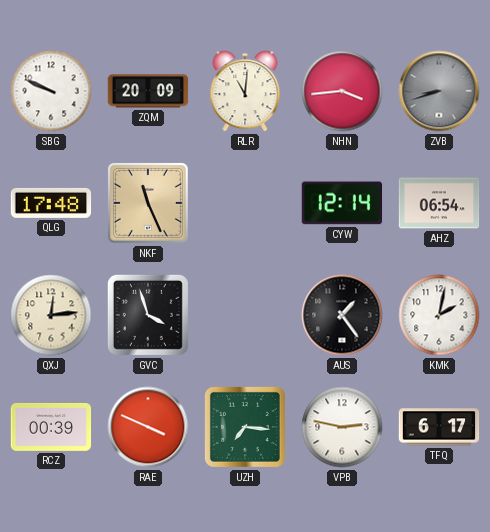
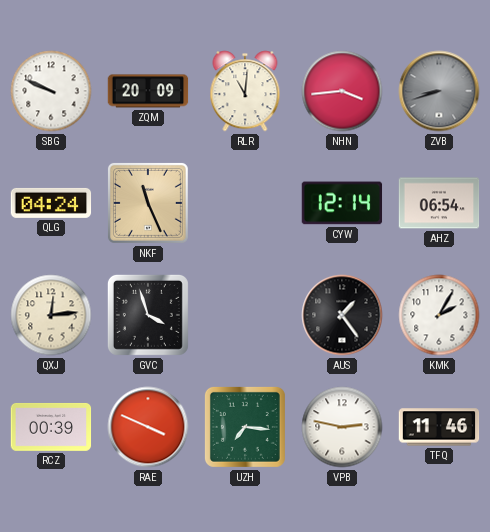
QLG: 17:48 -> 04:24 (51, 203)
KMK: 2:02 -> 2:05 (439, 315)
TFQ: 6:17 -> 11:46 (439, 427)
